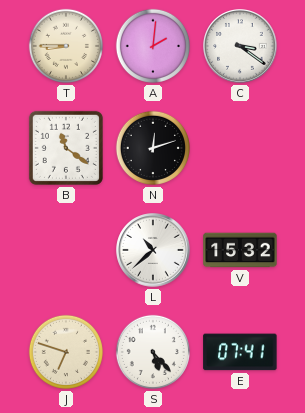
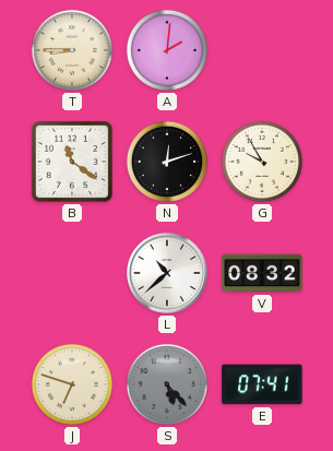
C: 3:21 -> none (240, 46)
G: none -> 9:55 (262, 162)
V: 15:32 -> 08:32 (262, 273)
S dial: white -> grey (167, 384)
